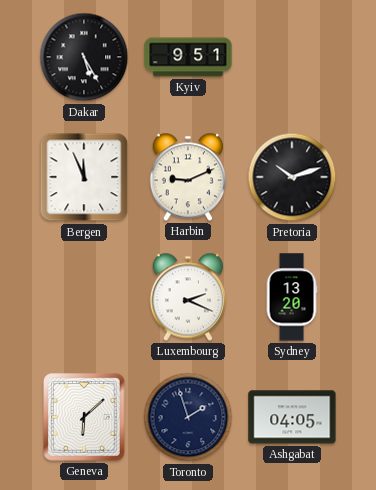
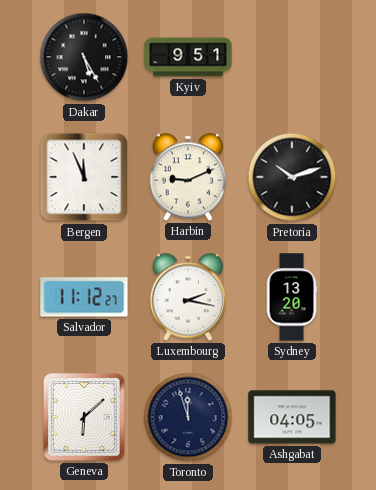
Salvador: none -> 11:12 (84, 297)
Luxembourg: 2:19 -> 2:17 (187, 297)
Toronto: 1:57 -> 11:57 (188, 417)
